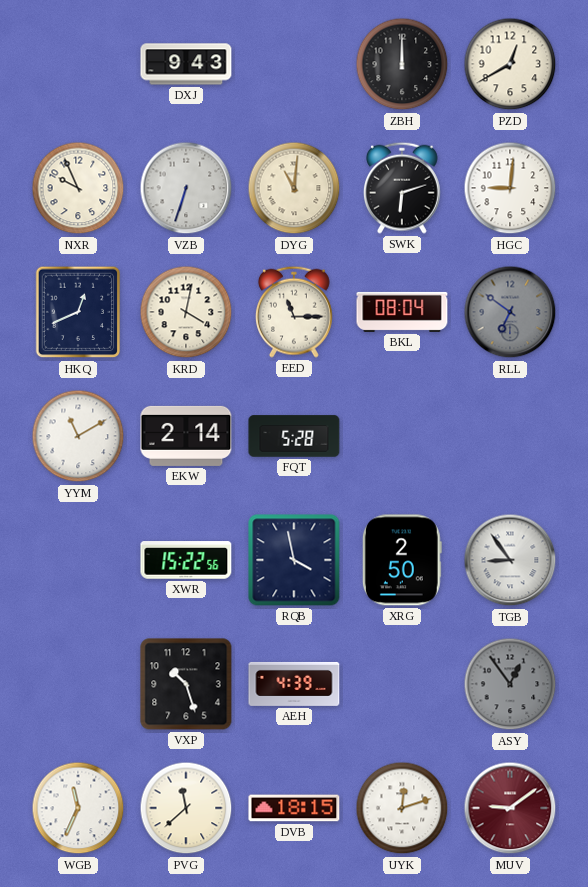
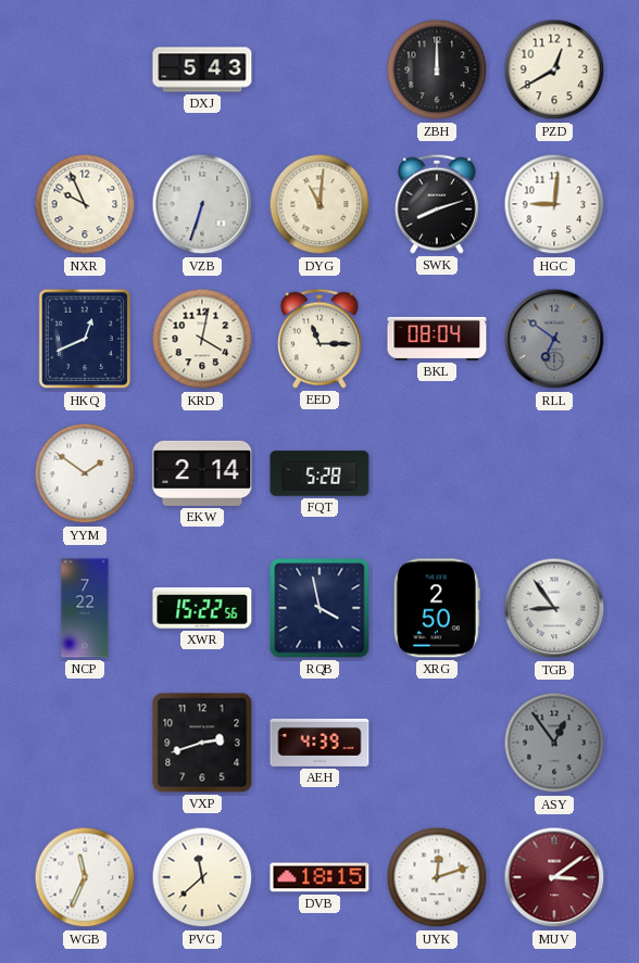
DXJ: 9:43 -> 5:43 (202, 69)
SWK: 6:12 -> 8:12 (437, 204)
YYM: 11:10 -> 1:51 (85, 473)
NCP: none -> 7:22 (85, 608)
VXP: 10:27 -> 2:42 (202, 743)
MUV: 9:09 -> 3:09 (554, 877)
